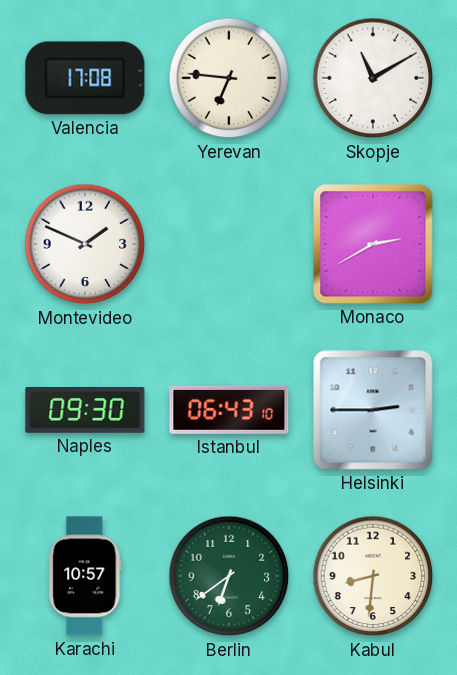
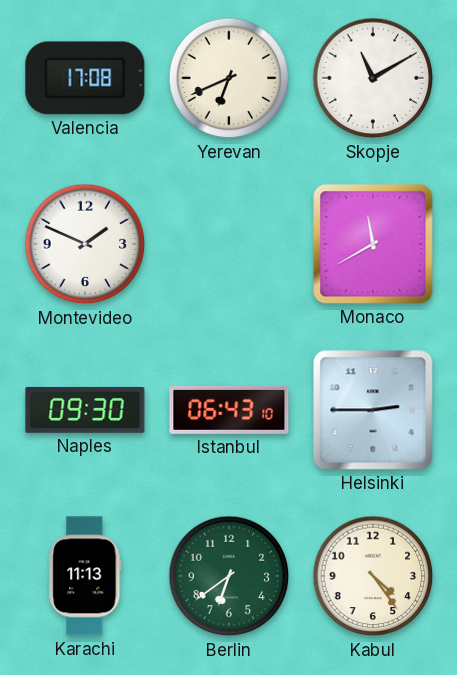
Yerevan: 6:46 -> 6:41 (229, 78)
Monaco: 2:40 -> 11:40 (373, 244)
Karachi: 10:57 -> 11:13 (85, 576)
Kabul: 8:31 -> 4:24 (373, 576)
